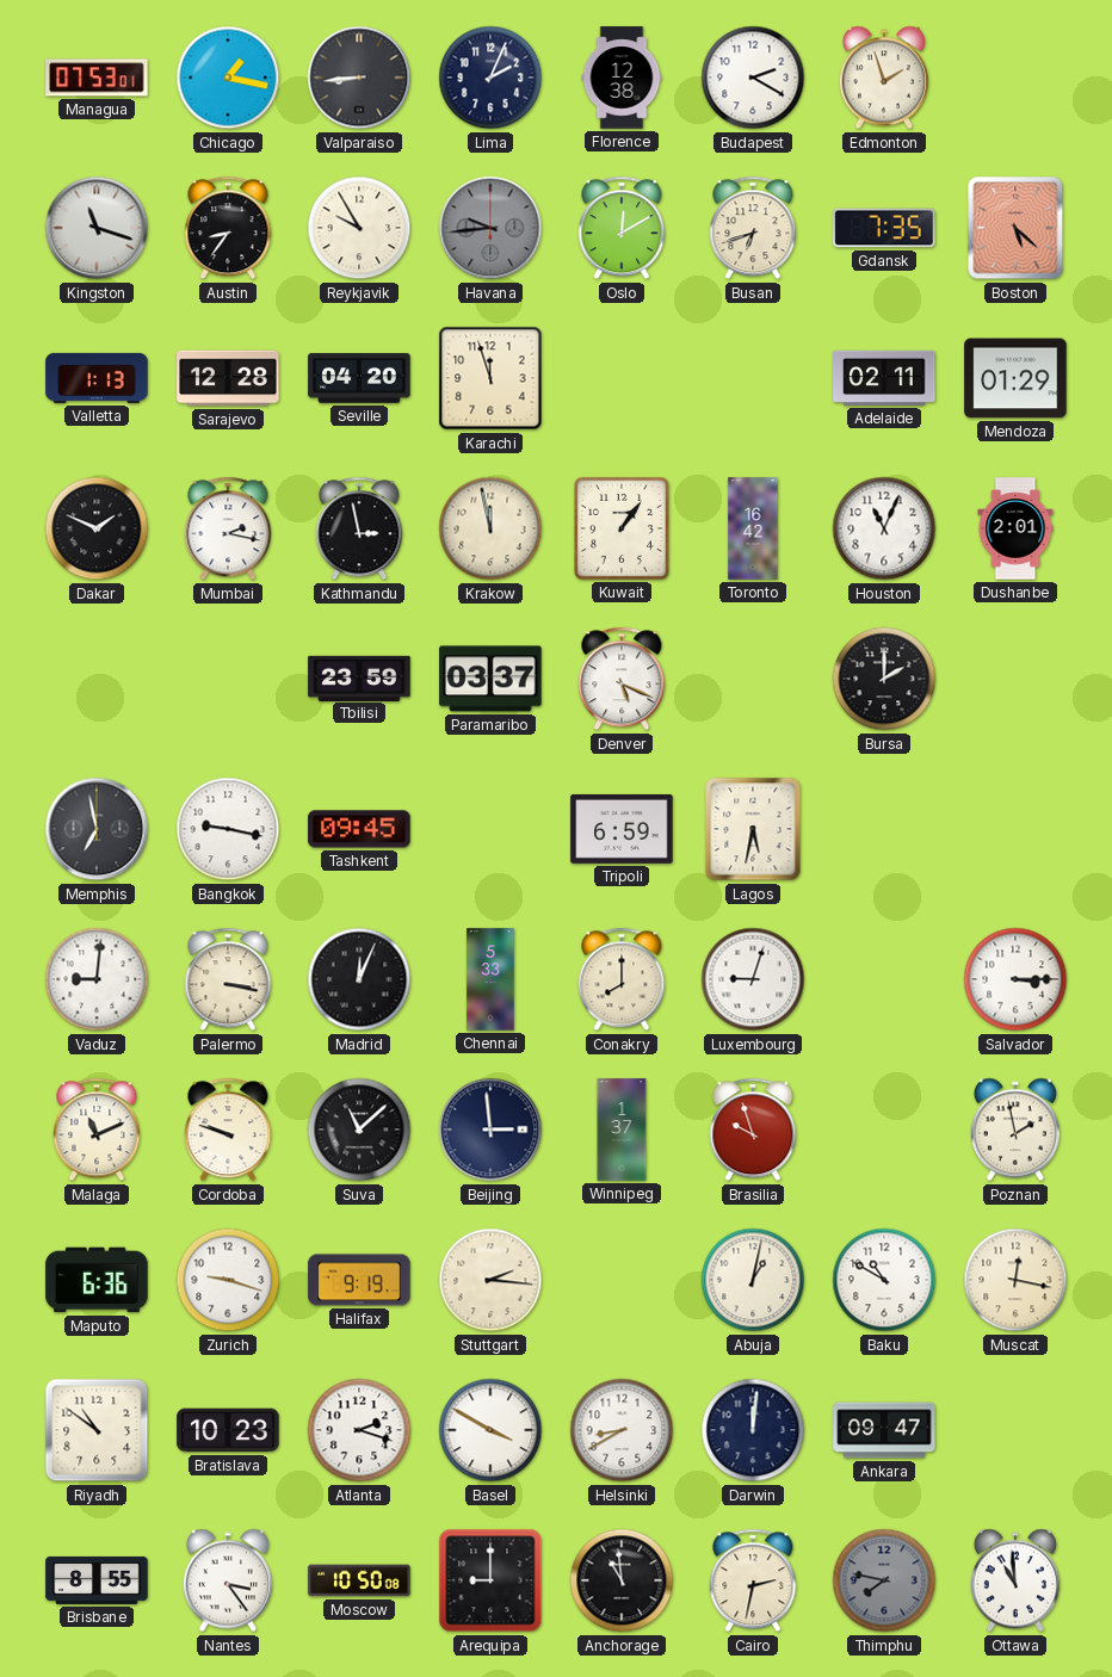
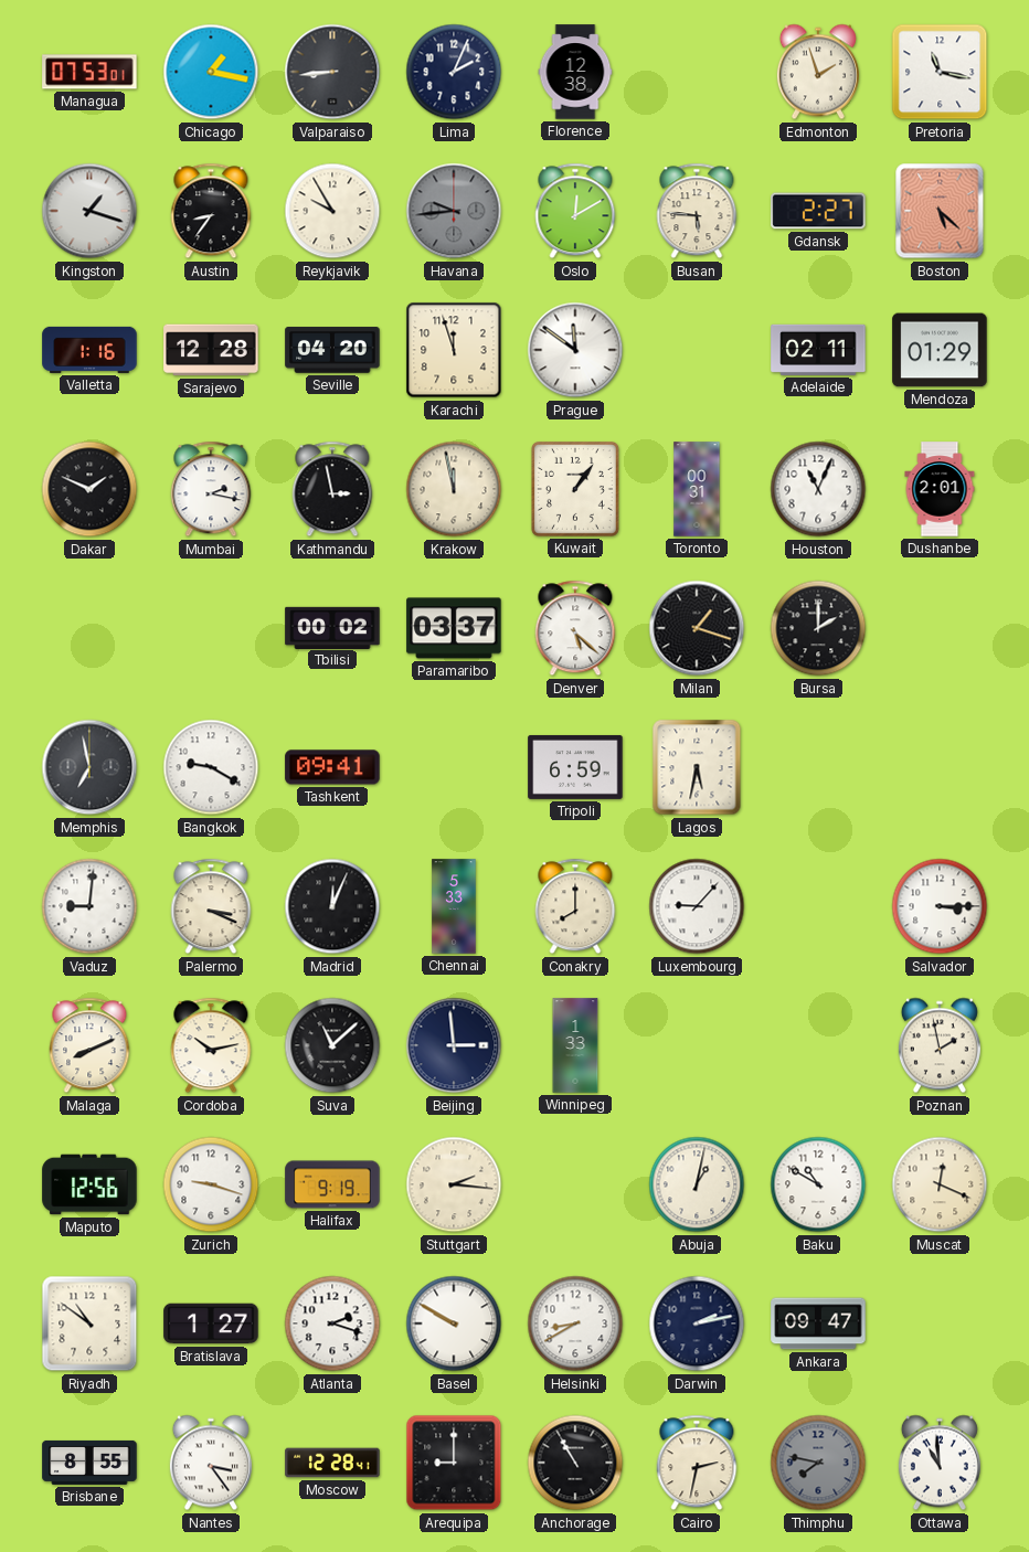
Budapest: 2:20 -> none (753, 78)
Pretoria: none -> 11:17 (940, 72)
Kingston: 11:18 -> 1:18 (89, 211)
Busan: 6:42 -> 5:46 (697, 211)
Gdansk: 7:35 -> 2:27 (818, 211)
Valletta: 1:13 -> 1:16 (89, 350)
Prague: none -> 11:51 (575, 350)
Toronto: 16:42 -> 00:31 (697, 489)
Tbilisi: 23:59 -> 00:02 (332, 627)
Denver: 5:19 -> 5:22 (575, 628)
Milan: none -> 1:18 (697, 628)
Bangkok: 9:17 -> 9:20 (211, 767)
Tashkent: 09:45 -> 09:41 (332, 767)
Palermo: 3:17 -> 3:19 (211, 906)
Luxembourg: 9:03 -> 9:07 (697, 906)
Malaga: 11:11 -> 8:11 (89, 1045)
Cordoba: 9:48 -> 10:13 (211, 1045)
Winnipeg: 1:37 -> 1:33 (575, 1045)
Brasilia: 9:57 -> none (753, 1130)
Maputo: 6:36 -> 12:56 (89, 1184)
Muscat: 12:17 -> 12:19 (940, 1184)
Bratislava: 10:23 -> 1:27 (211, 1324)
Basel: 3:50 -> 9:50 (454, 1324)
Darwin: 12:01 -> 2:13 (697, 1324)
Moscow: 10:50 -> 12:28 (332, 1463)
Anchorage: 10:59 -> 10:55 (575, 1463)
